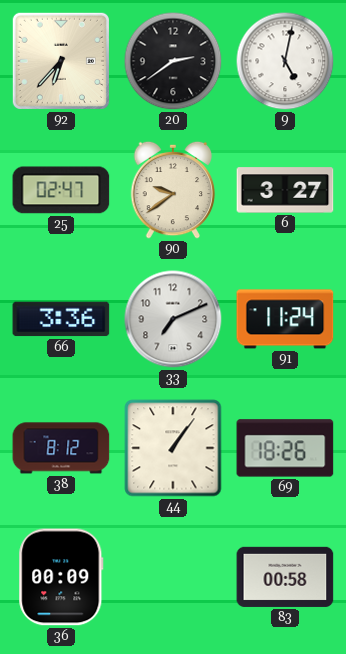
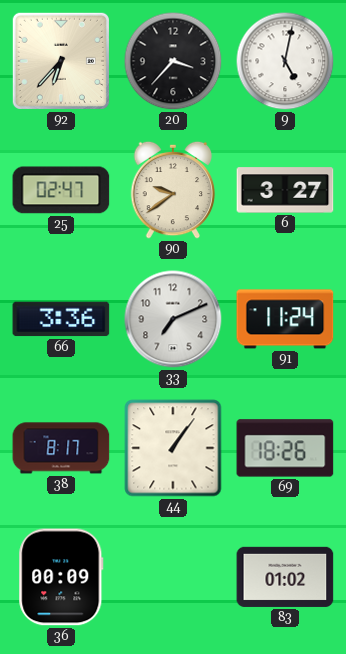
20: 2:39 -> 3:37 (173, 61)
38: 8:12 -> 8:17 (61, 448)
83: 00:58 -> 01:02 (285, 577)
